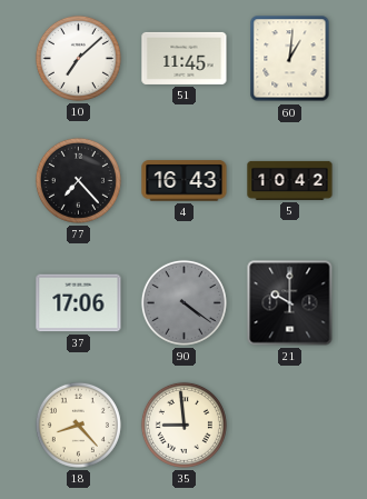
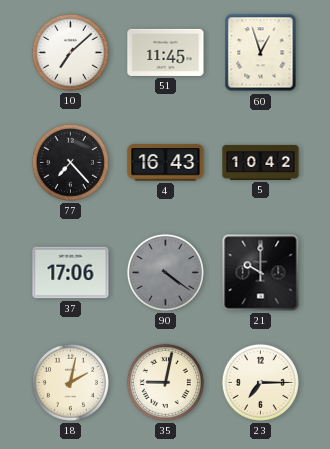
60: 1:01 -> 12:57 (261, 53)
18: 8:23 -> 2:02 (70, 382)
35: 8:59 -> 9:02 (165, 382)
23: none -> 7:15 (260, 382)
